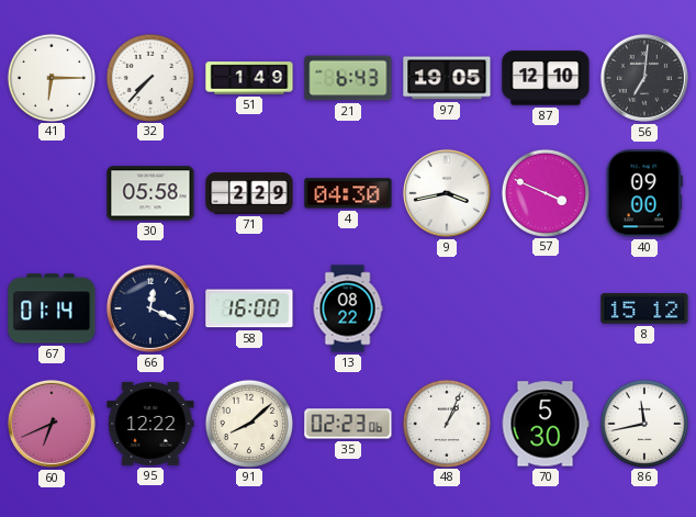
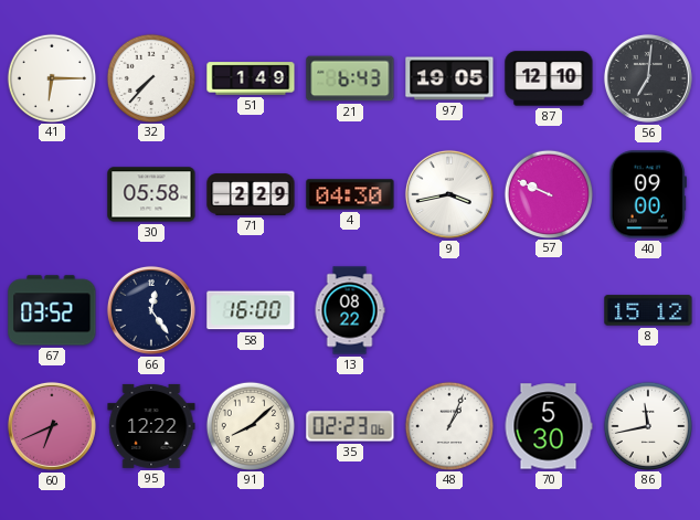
57: 3:49 -> 9:49 (548, 193)
67: 01:14 -> 03:52 (52, 310)
66: 12:19 -> 12:24 (151, 310)
